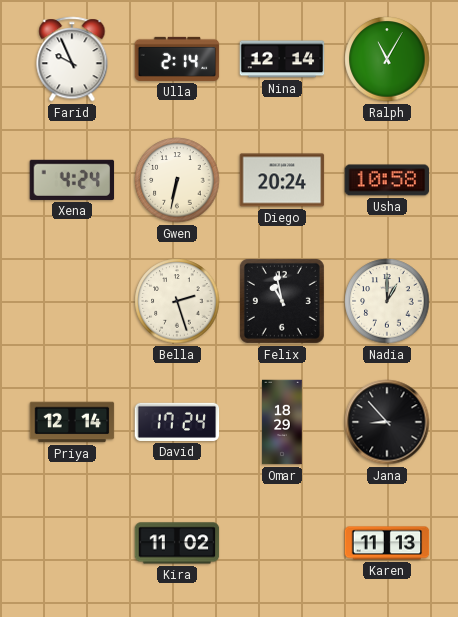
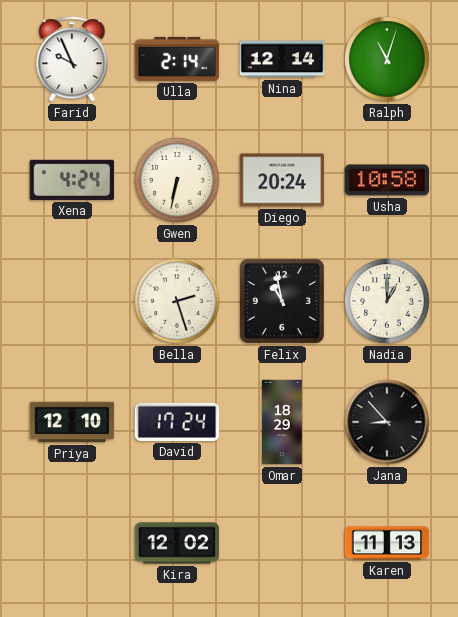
Ralph: 11:05 -> 11:03 (387, 59)
Priya: 12:14 -> 12:10 (72, 422)
Kira: 11:02 -> 12:02 (177, 543)
